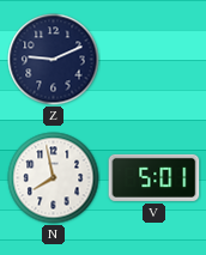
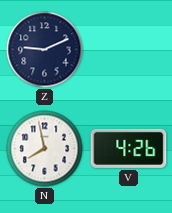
V: 5:01 -> 4:26 (129, 148)
